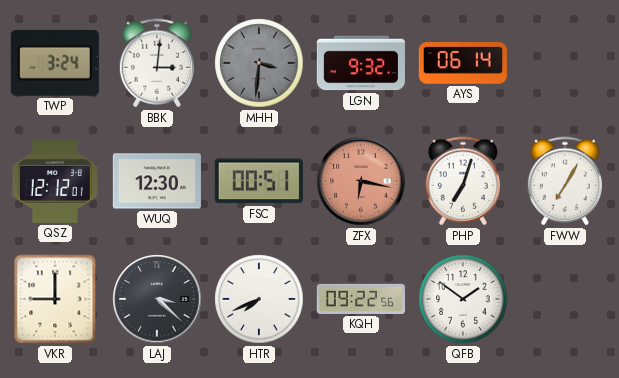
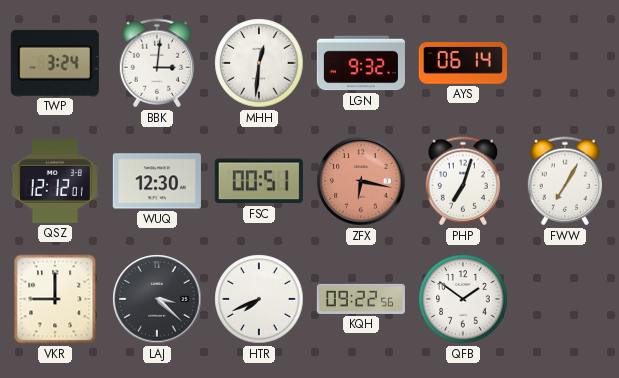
MHH: 3:31 -> 12:31 (259, 63)
MHH dial: grey -> white (259, 63)
